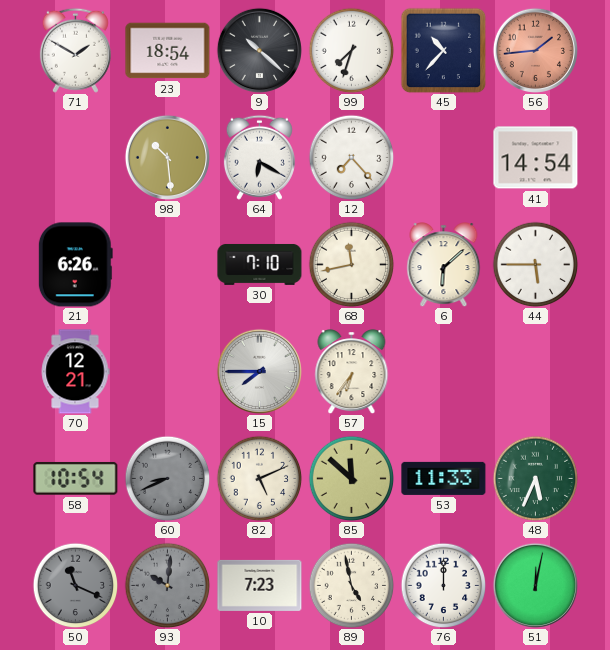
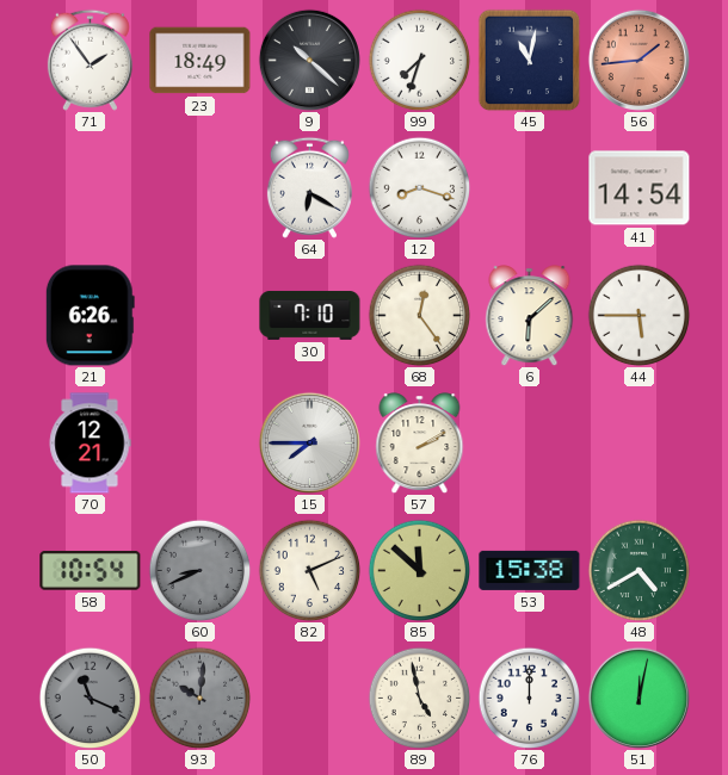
71: 1:50 -> 1:54 (90, 60)
23: 18:54 -> 18:49 (200, 61)
45: 10:37 -> 11:02 (529, 60)
98: 10:29 -> none (167, 157)
12: 7:23 -> 8:18 (419, 187)
68: 11:43 -> 12:24 (419, 315)
57: 6:36 -> 2:10 (420, 444)
53: 11:33 -> 15:38 (530, 570)
48: 5:34 -> 4:40 (638, 570)
10: 7:23 -> none (260, 585)
